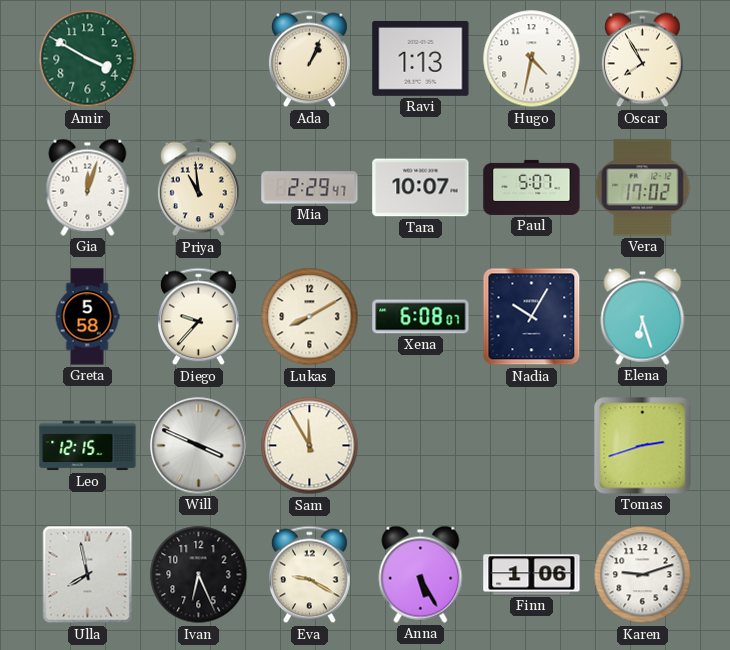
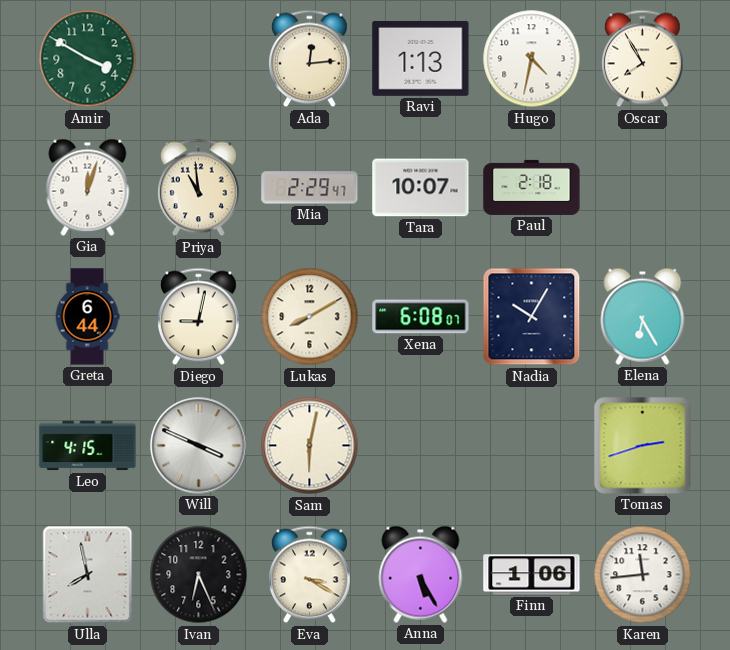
Ada: 1:04 -> 12:14 (310, 59)
Paul: 5:07 -> 2:18 (532, 187)
Vera: 17:02 -> none (643, 188)
Greta: 5:58 -> 6:44 (87, 317)
Diego: 9:37 -> 9:02 (199, 317)
Elena: 6:27 -> 6:25 (643, 316)
Leo: 12:15 -> 4:15 (88, 446)
Sam: 11:55 -> 6:02 (310, 446)
Eva: 9:20 -> 3:20 (310, 575)
Karen: 9:12 -> 11:44 (643, 575)
